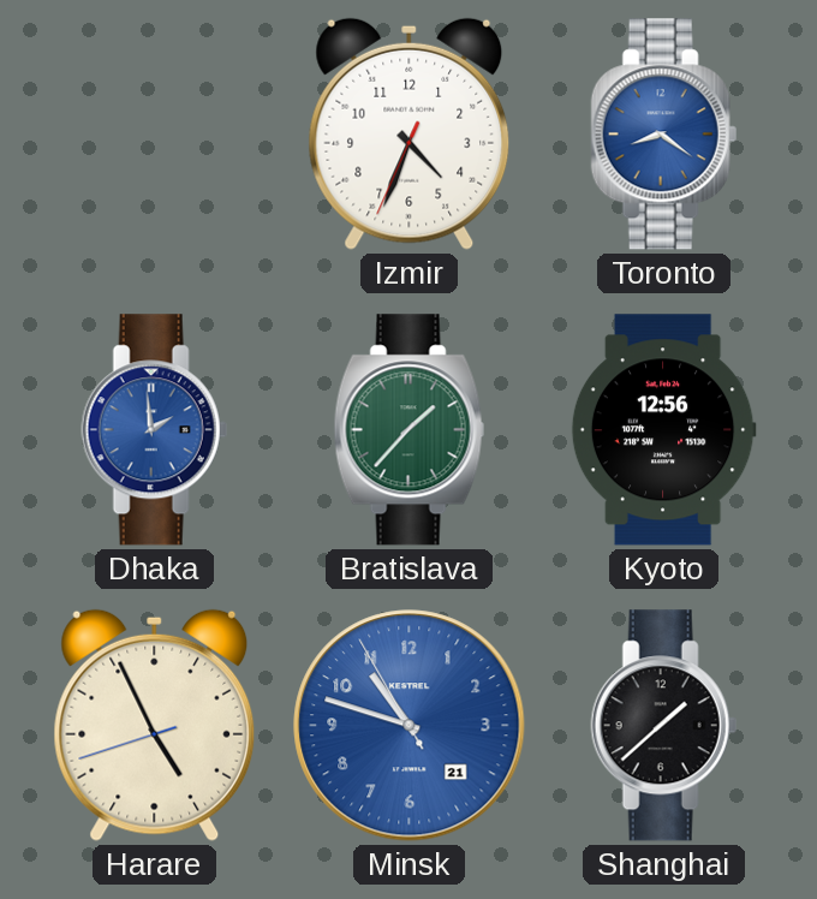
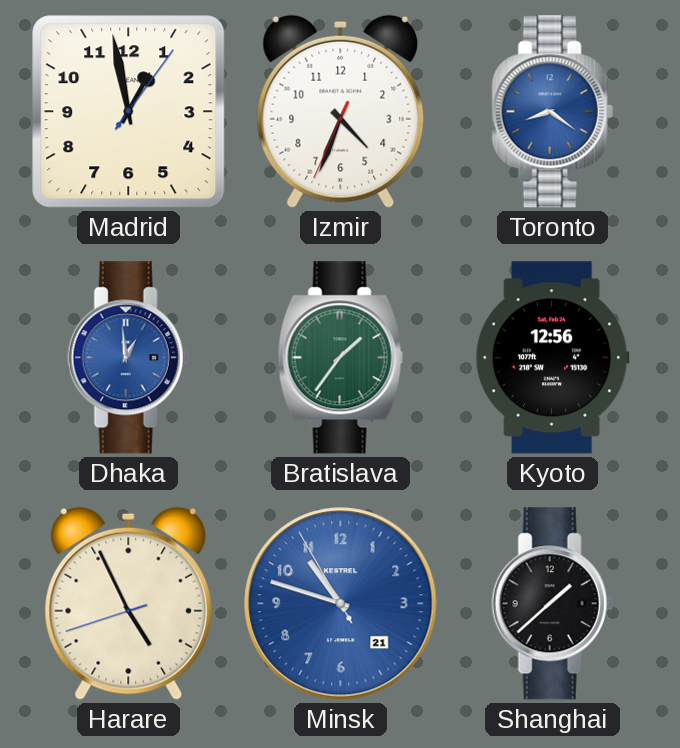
Madrid: none -> 12:58 (129, 112)
Dhaka: 1:59 -> 12:59 (128, 358)
Bratislava: 1:37 -> 1:36 (340, 358)
